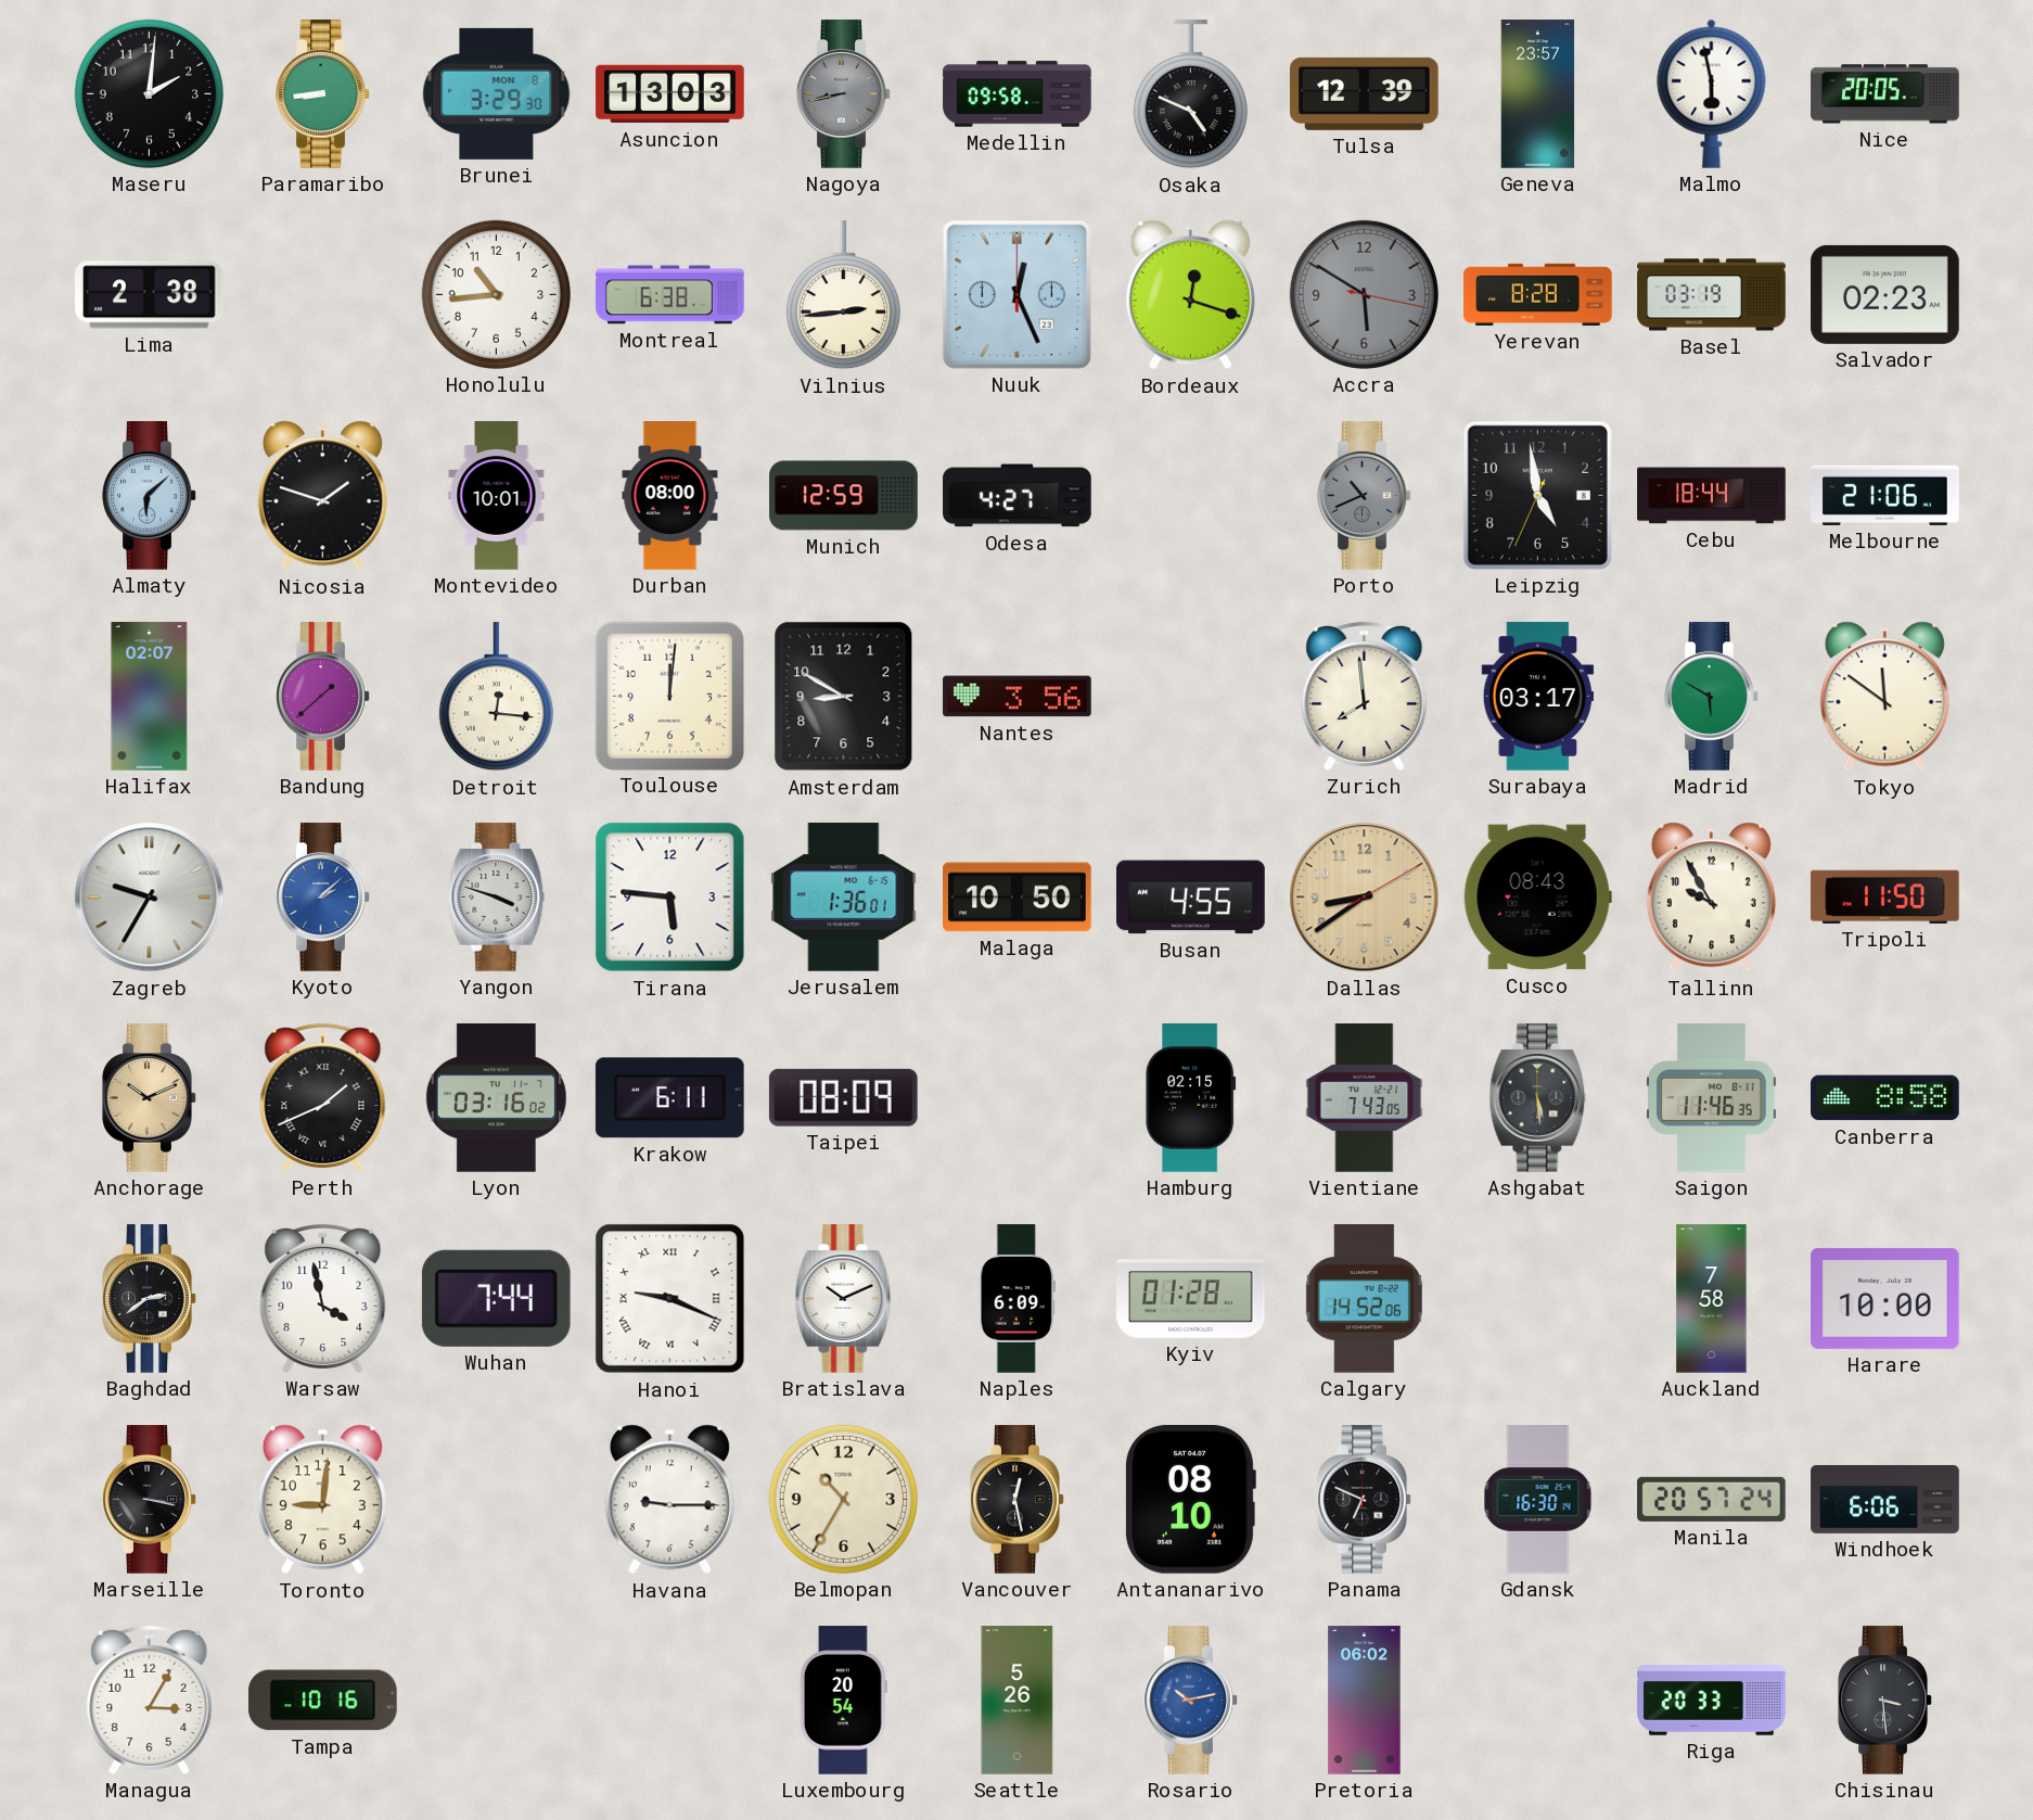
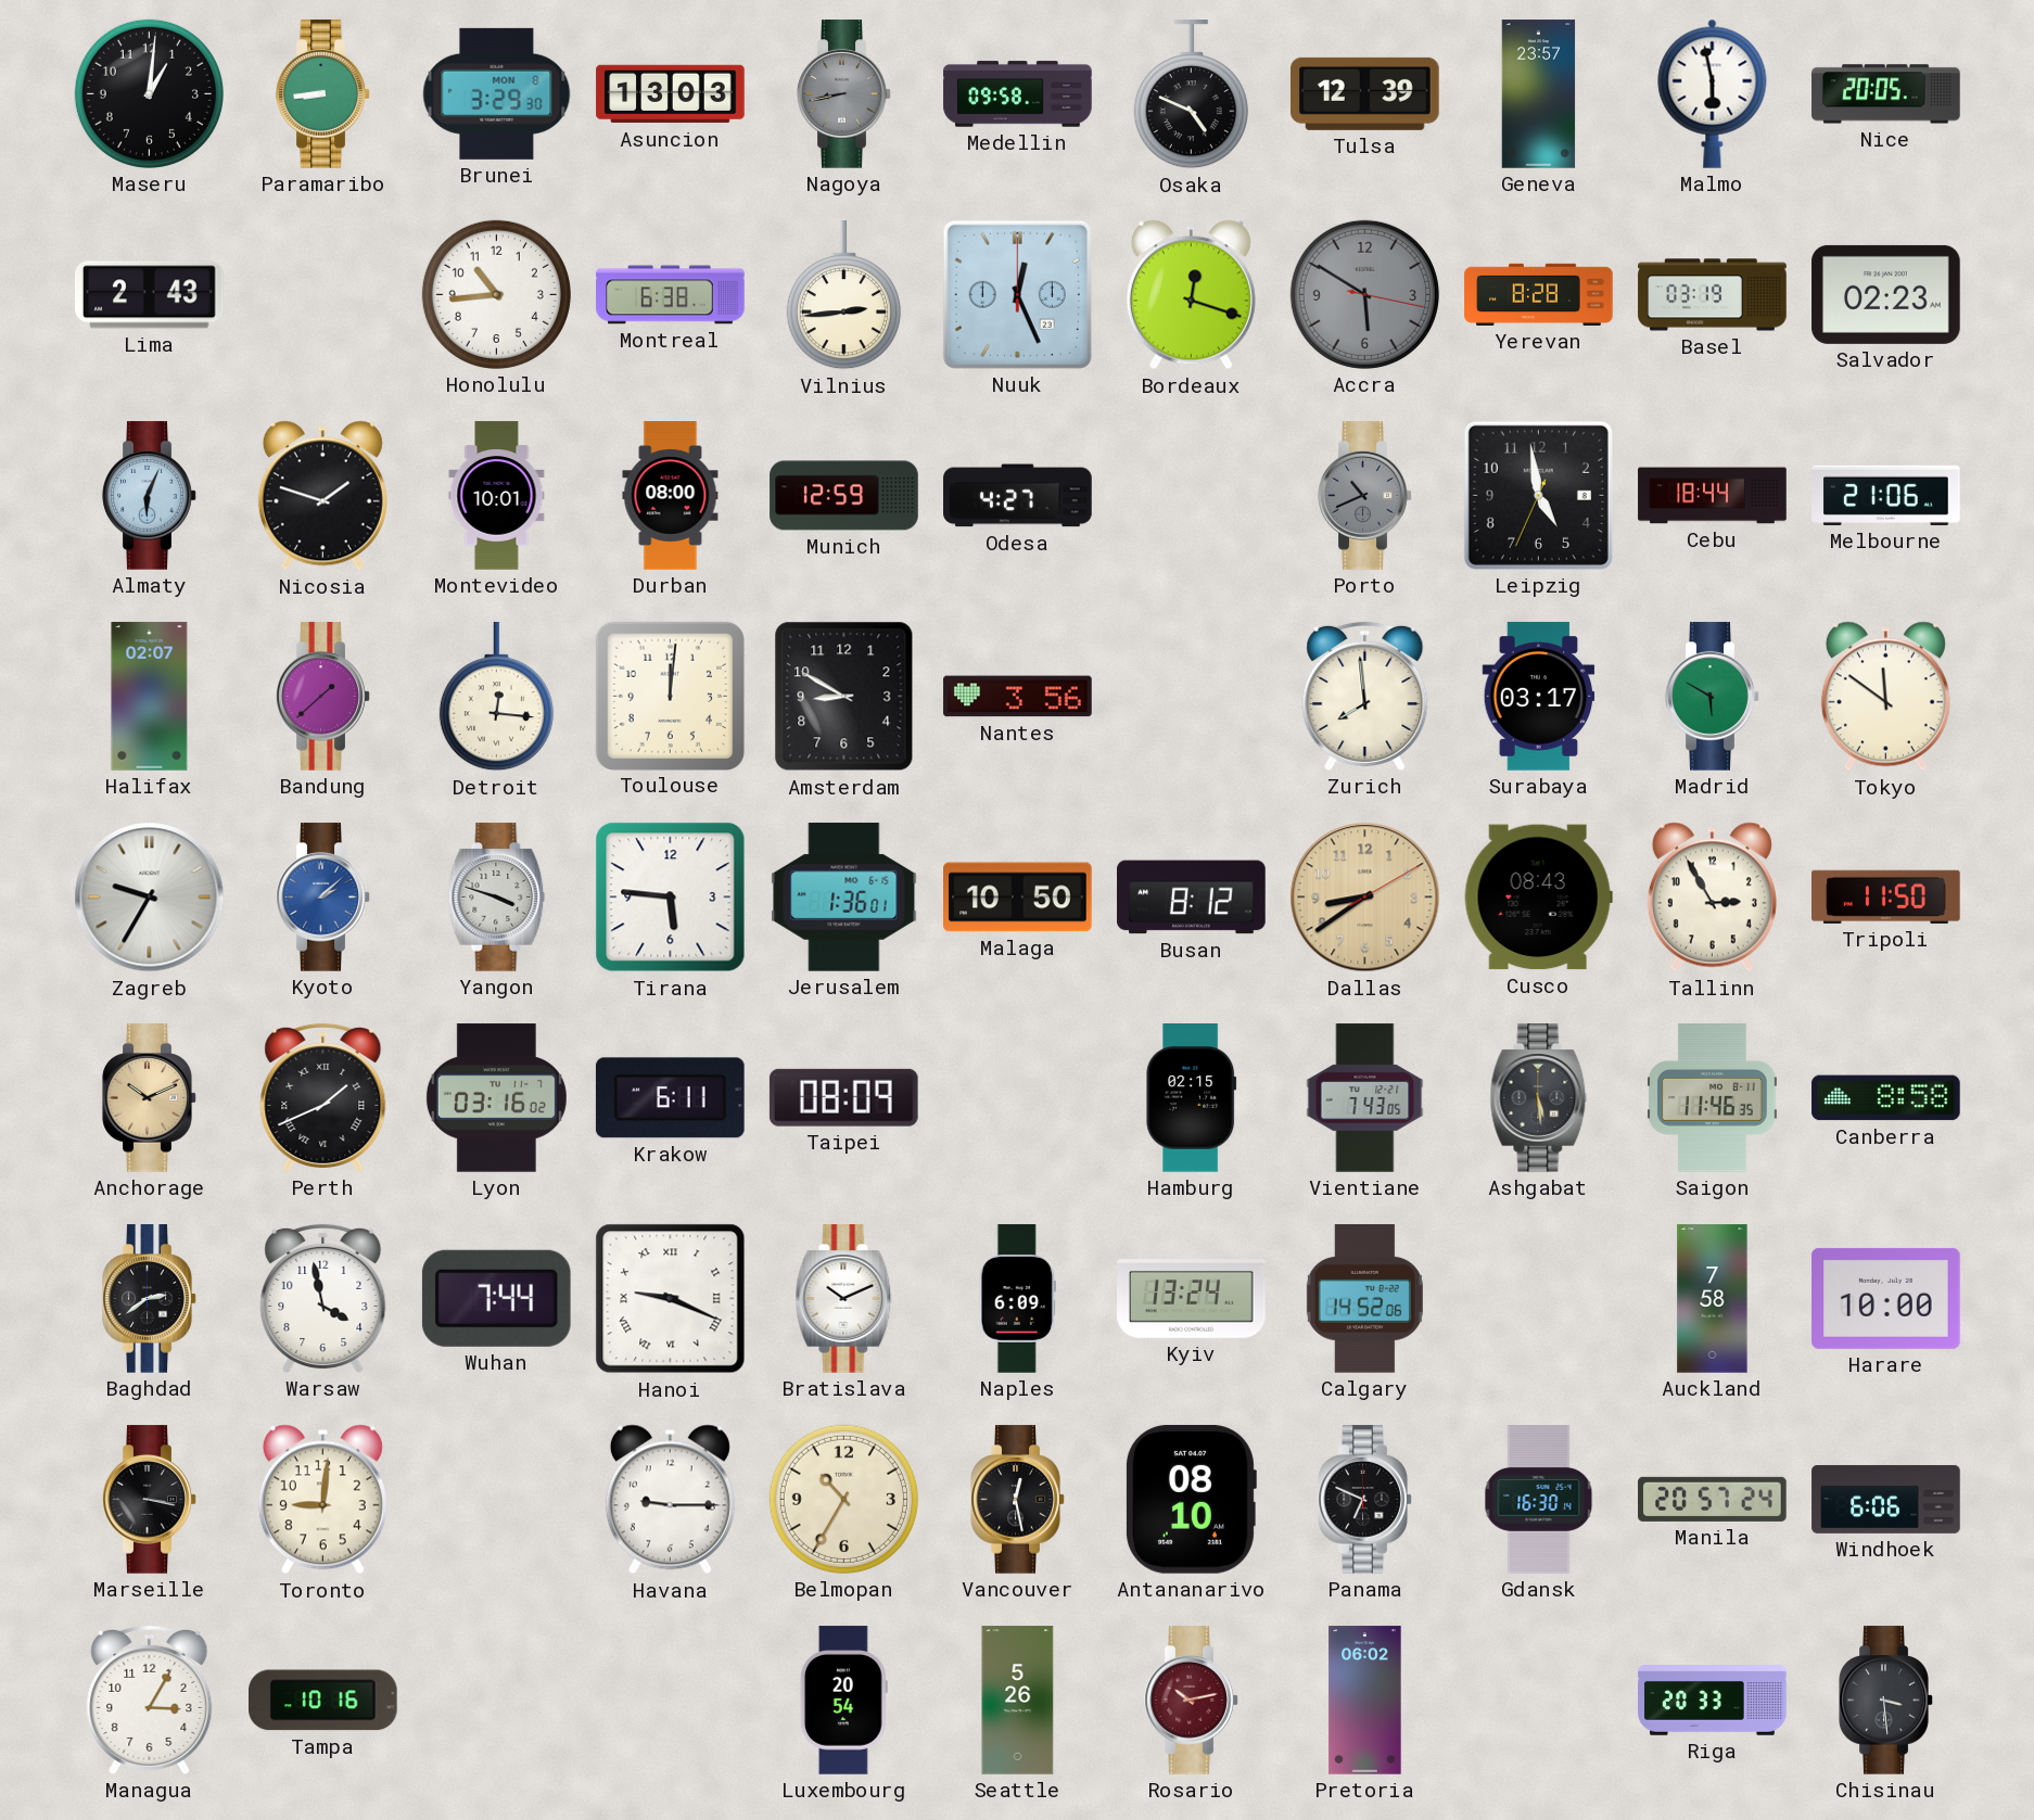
Maseru: 2:01 -> 1:01 (149, 93)
Lima: 2:38 -> 2:43 (150, 295)
Almaty: 6:08 -> 6:04 (150, 496)
Busan: 4:55 -> 8:12 (1192, 898)
Tallinn: 9:55 -> 2:55 (1712, 898)
Kyiv: 01:28 -> 13:24 (1192, 1299)
Rosario dial: blue -> burgundy (1192, 1701)
